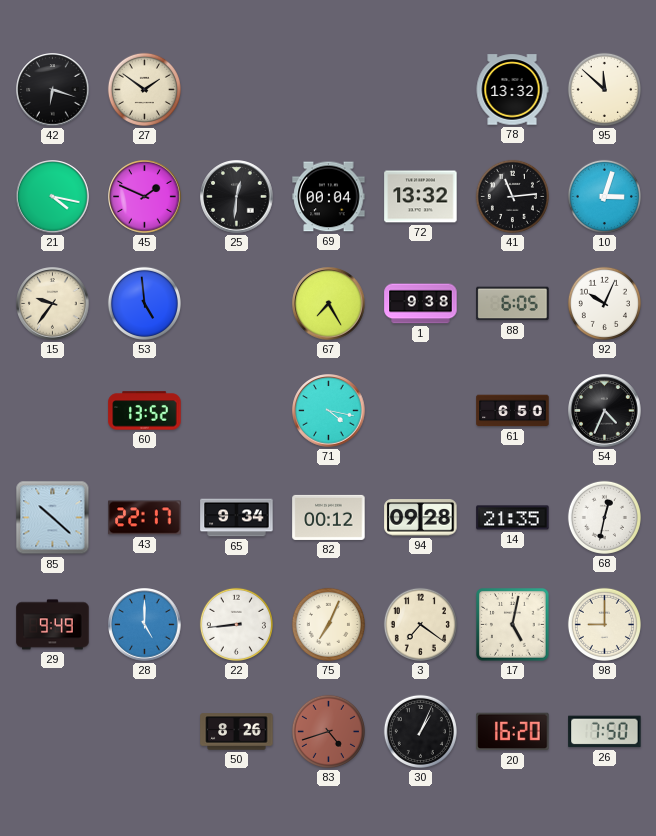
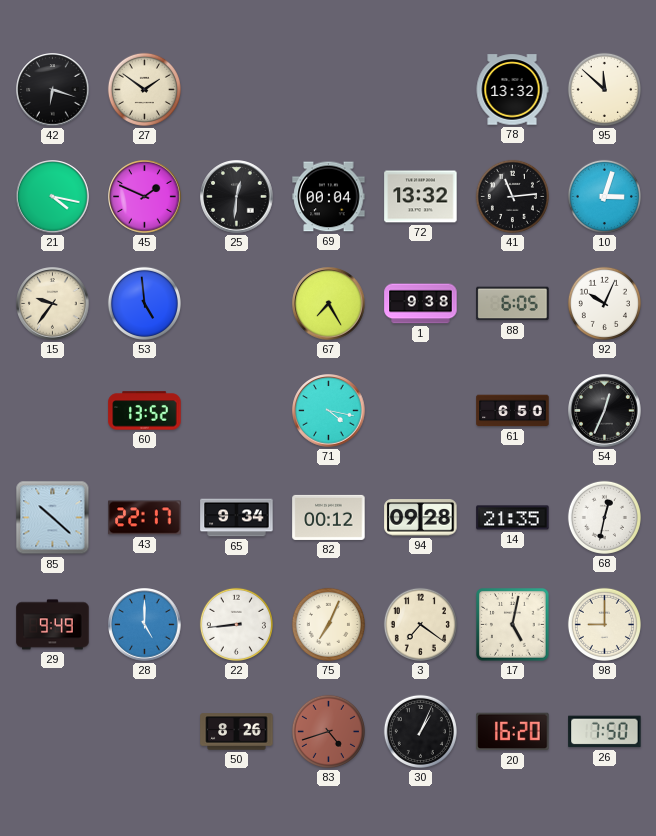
54: 4:34 -> 12:34 (605, 411)
